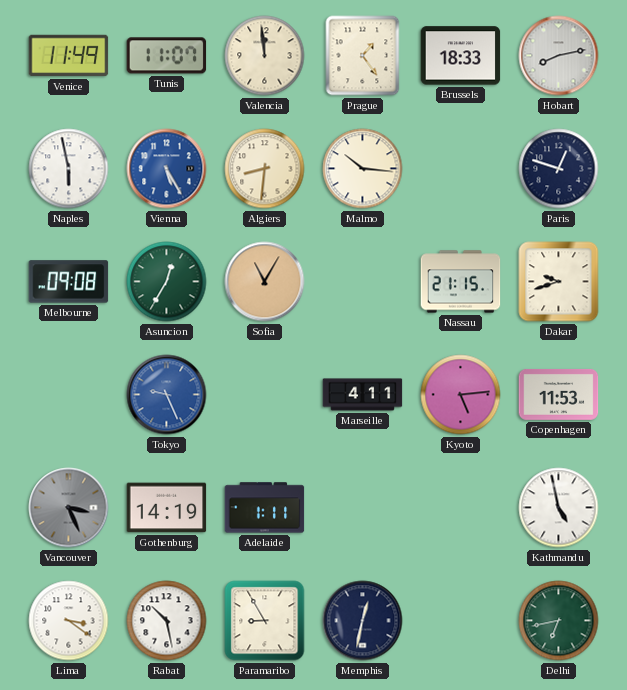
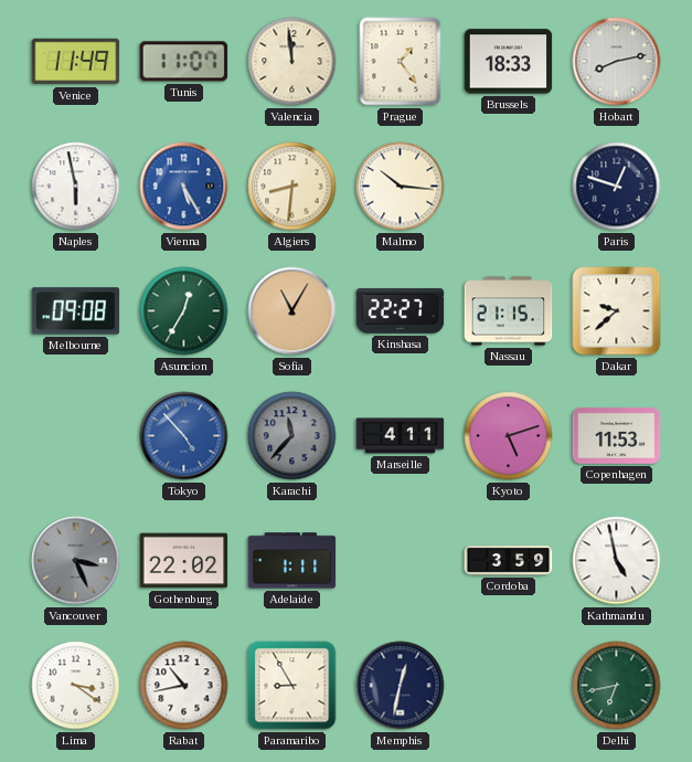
Kinshasa: none -> 22:27 (401, 311)
Dakar: 9:42 -> 9:38 (617, 311)
Tokyo: 9:26 -> 4:53 (184, 436)
Karachi: none -> 11:37 (292, 436)
Kyoto: 5:14 -> 5:12 (509, 436)
Gothenburg: 14:19 -> 22:02 (184, 561)
Cordoba: none -> 3:59 (509, 561)
Rabat: 10:28 -> 10:43 (184, 686)
